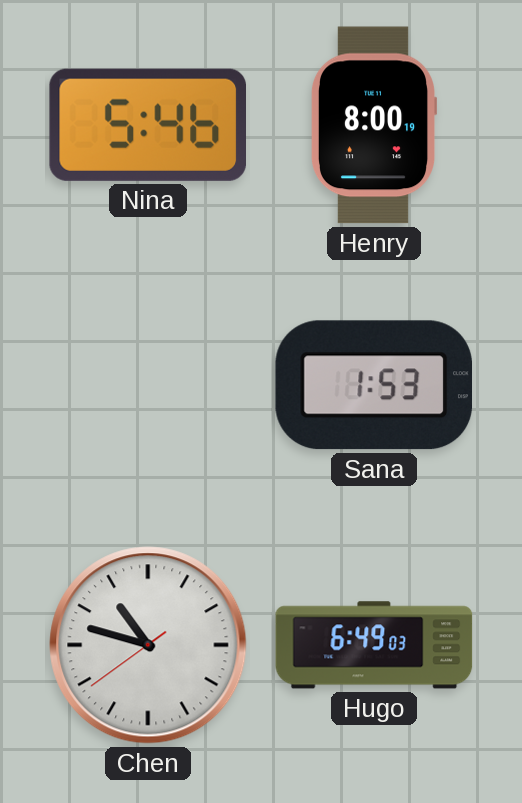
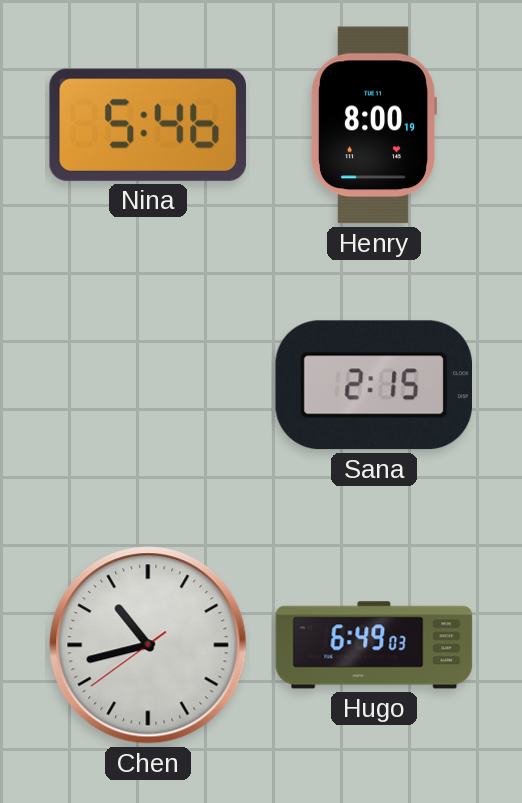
Sana: 1:53 -> 2:15 (373, 385)
Chen: 10:47 -> 10:42 (148, 645)
